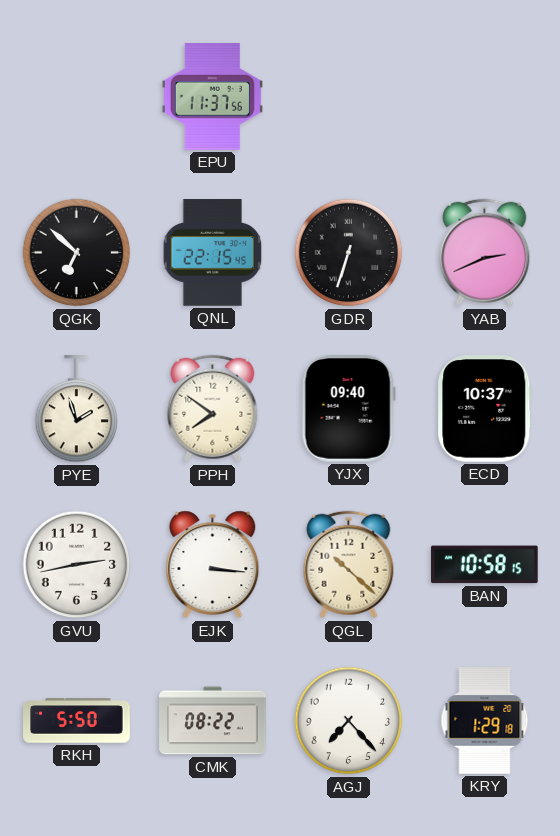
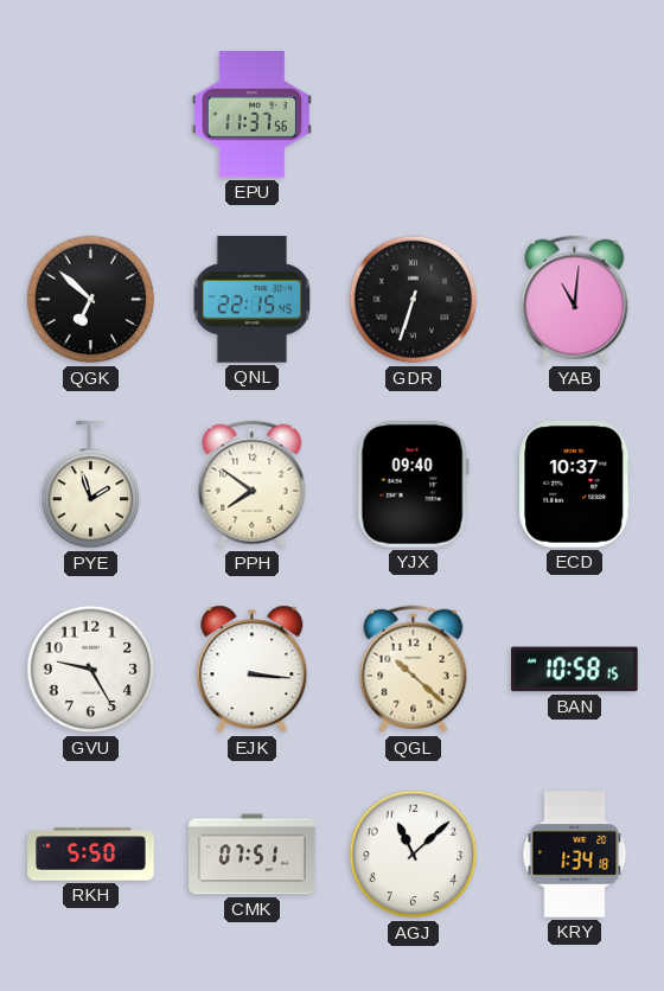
YAB: 2:41 -> 11:01 (575, 300)
GVU: 2:43 -> 9:25 (91, 670)
CMK: 08:22 -> 07:51 (253, 855)
AGJ: 7:23 -> 11:08 (414, 855)
KRY: 1:29 -> 1:34 (575, 855)
